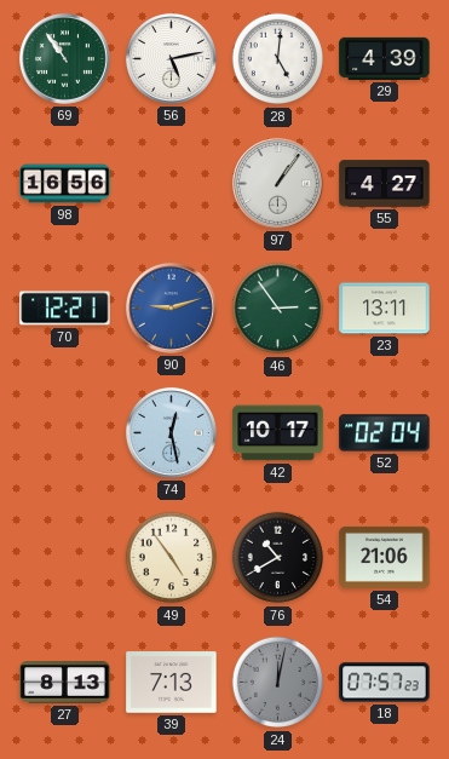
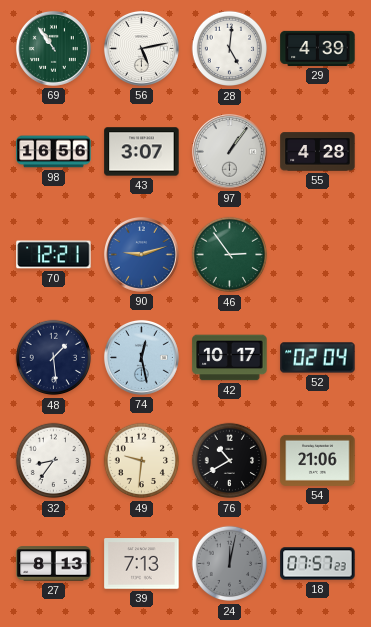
43: none -> 3:07 (142, 152)
55: 4:27 -> 4:28 (318, 152)
23: 13:11 -> none (385, 309)
48: none -> 1:29 (54, 358)
32: none -> 8:36 (54, 461)
49: 4:54 -> 9:31 (142, 461)
